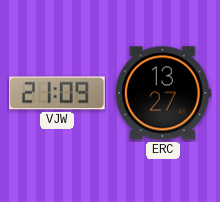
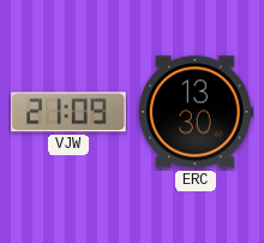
ERC: 13:27 -> 13:30 (196, 112)
